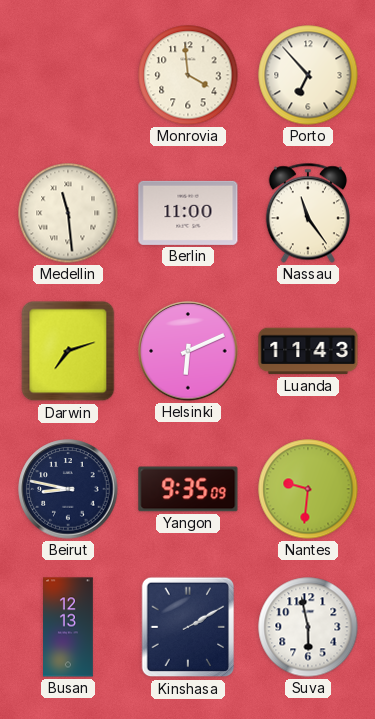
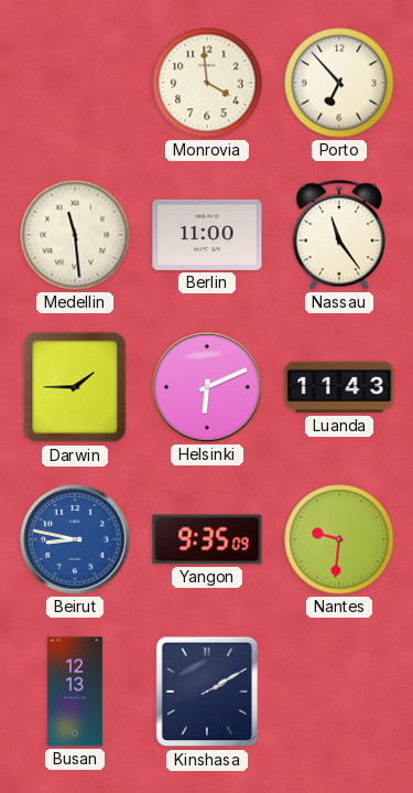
Darwin: 7:12 -> 1:45 (75, 387)
Beirut dial: navy -> blue (75, 539)
Suva: 5:58 -> none (308, 627)
